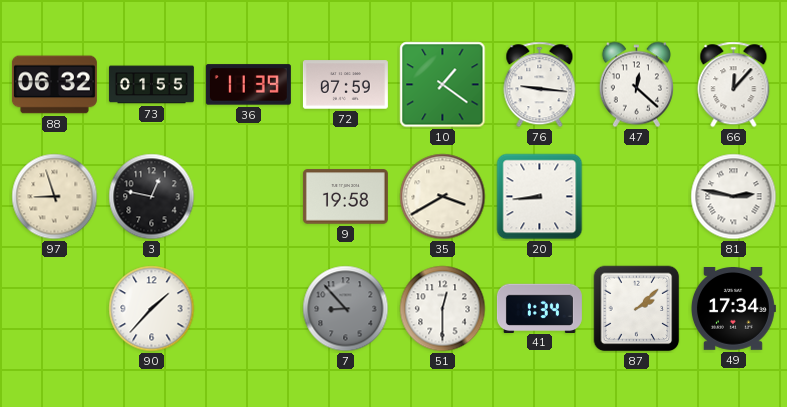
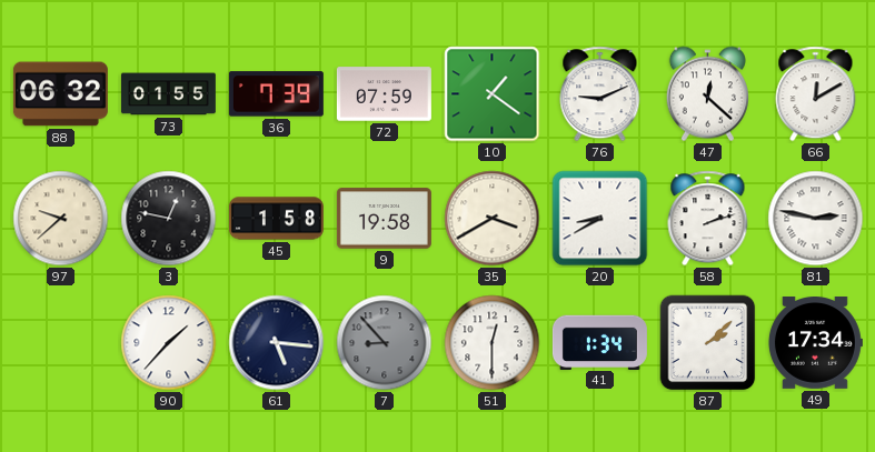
36: 11:39 -> 7:39 (276, 94)
76: 9:16 -> 9:11 (600, 94)
66: 12:07 -> 12:10 (816, 94)
97: 8:57 -> 9:38 (61, 219)
45: none -> 1:58 (276, 219)
20: 8:44 -> 8:40 (600, 219)
58: none -> 2:12 (708, 219)
61: none -> 5:16 (277, 343)
